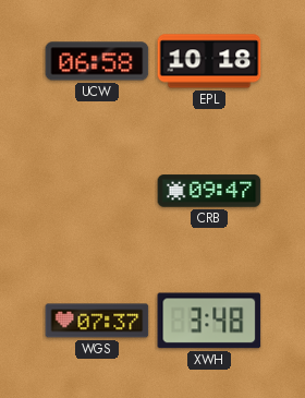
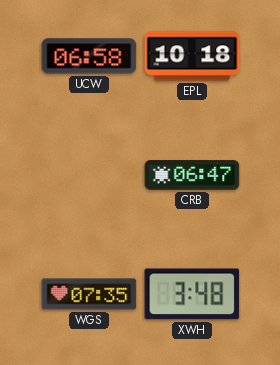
CRB: 09:47 -> 06:47 (192, 175)
WGS: 07:37 -> 07:35 (89, 294)
